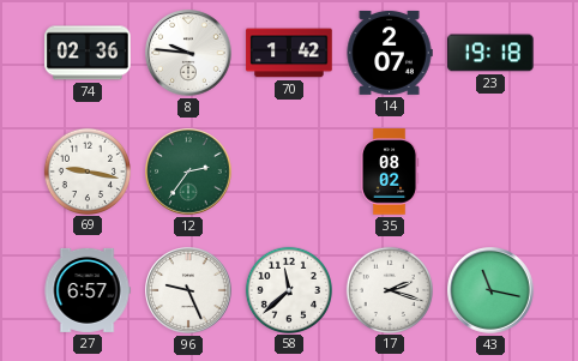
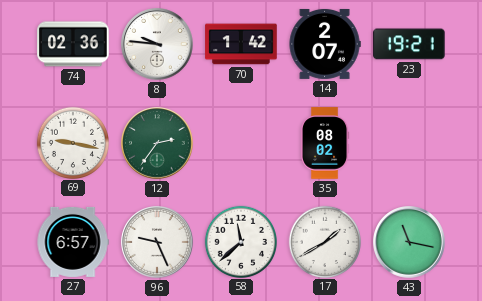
23: 19:18 -> 19:21 (409, 44)
17: 2:18 -> 1:40 (324, 241)
